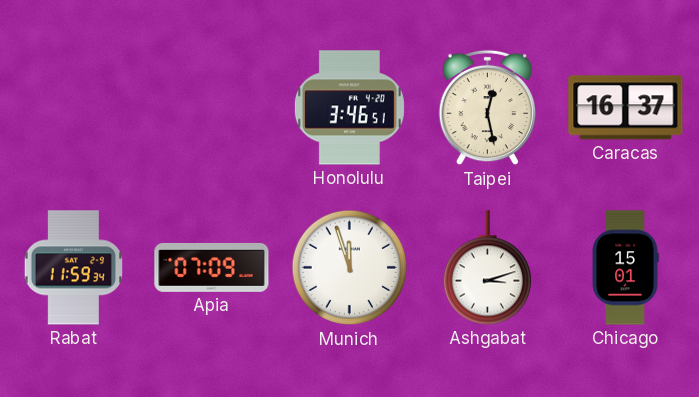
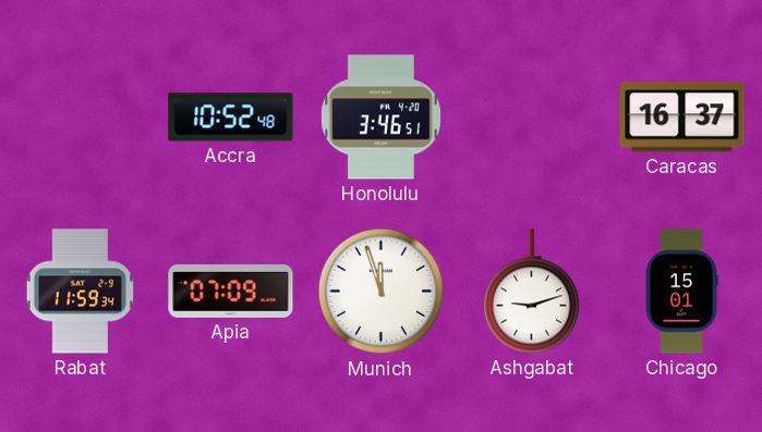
Accra: none -> 10:52 (231, 118)
Taipei: 12:28 -> none (487, 108)
Ashgabat: 3:12 -> 9:12 (531, 292)
